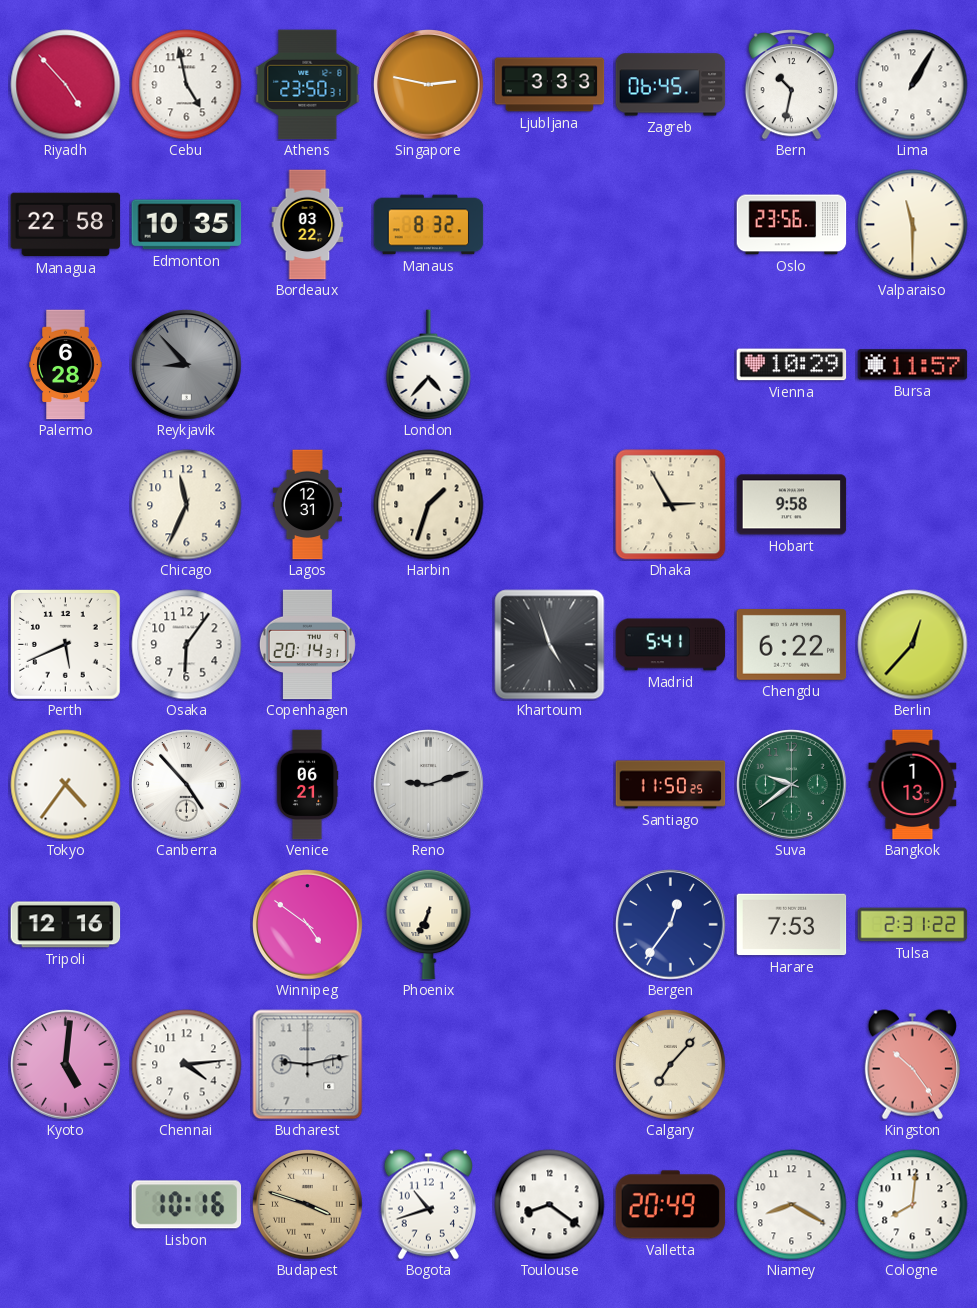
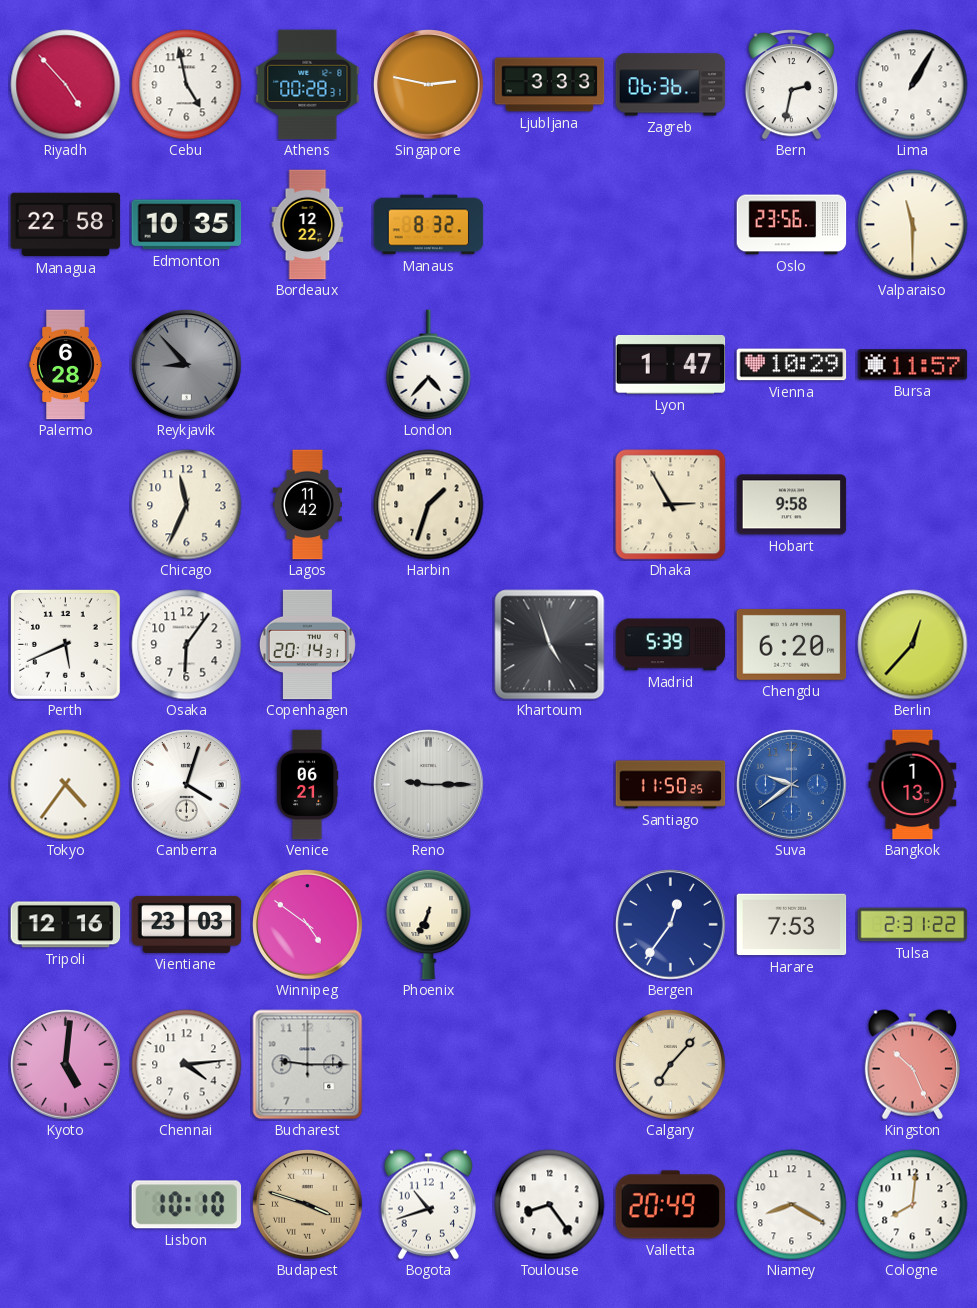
Athens: 23:50 -> 00:28 (308, 85)
Zagreb: 06:45 -> 06:36 (671, 85)
Bern: 10:32 -> 2:32 (791, 85)
Bordeaux: 03:22 -> 12:22 (308, 225)
Lyon: none -> 1:47 (671, 365)
Lagos: 12:31 -> 11:42 (307, 505)
Madrid: 5:41 -> 5:39 (671, 645)
Chengdu: 6:22 -> 6:20 (792, 644)
Canberra: 4:53 -> 4:03 (187, 785)
Reno: 9:12 -> 9:15 (429, 785)
Suva dial: green -> blue (792, 785)
Vientiane: none -> 23:03 (187, 924)
Bucharest: 9:13 -> 9:15 (308, 1065)
Kingston: 10:24 -> 10:26 (912, 1065)
Lisbon: 10:16 -> 10:10 (187, 1205)
Toulouse: 8:21 -> 8:24 (550, 1205)
